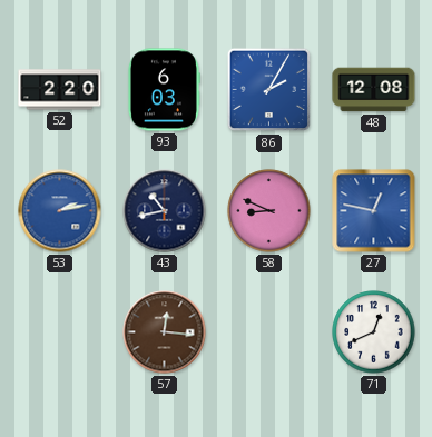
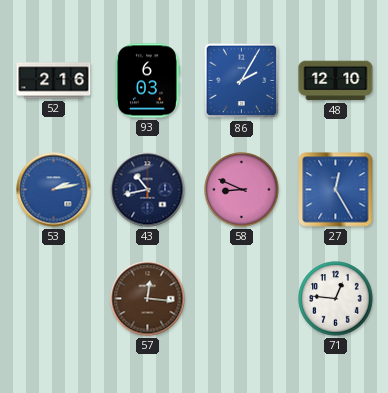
52: 2:20 -> 2:16 (54, 81)
48: 12:08 -> 12:10 (336, 81)
27: 12:47 -> 12:25 (336, 190)
71: 12:41 -> 12:46 (336, 299)
